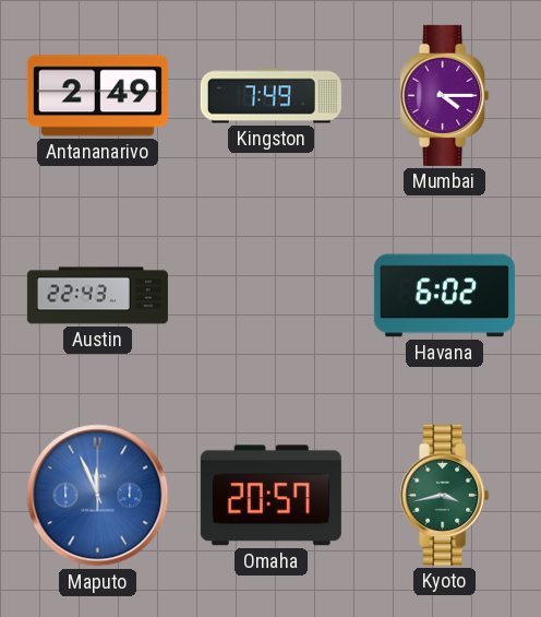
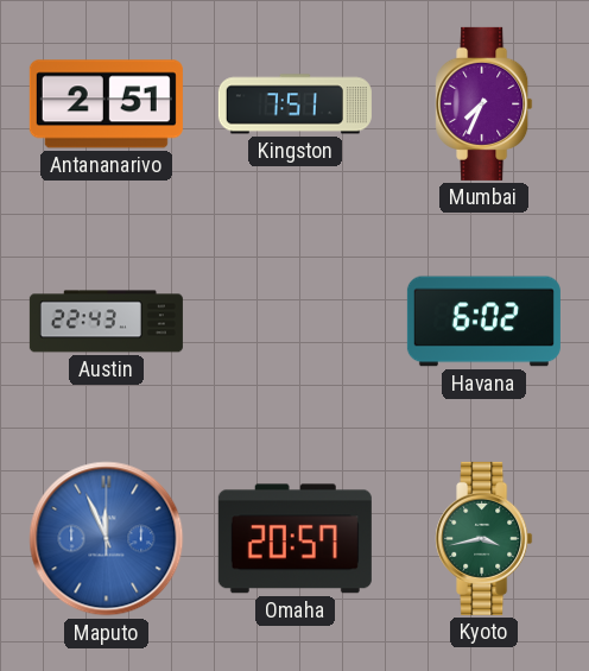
Antananarivo: 2:49 -> 2:51 (106, 105)
Kingston: 7:49 -> 7:51 (294, 105)
Mumbai: 4:15 -> 7:34 (484, 103)
